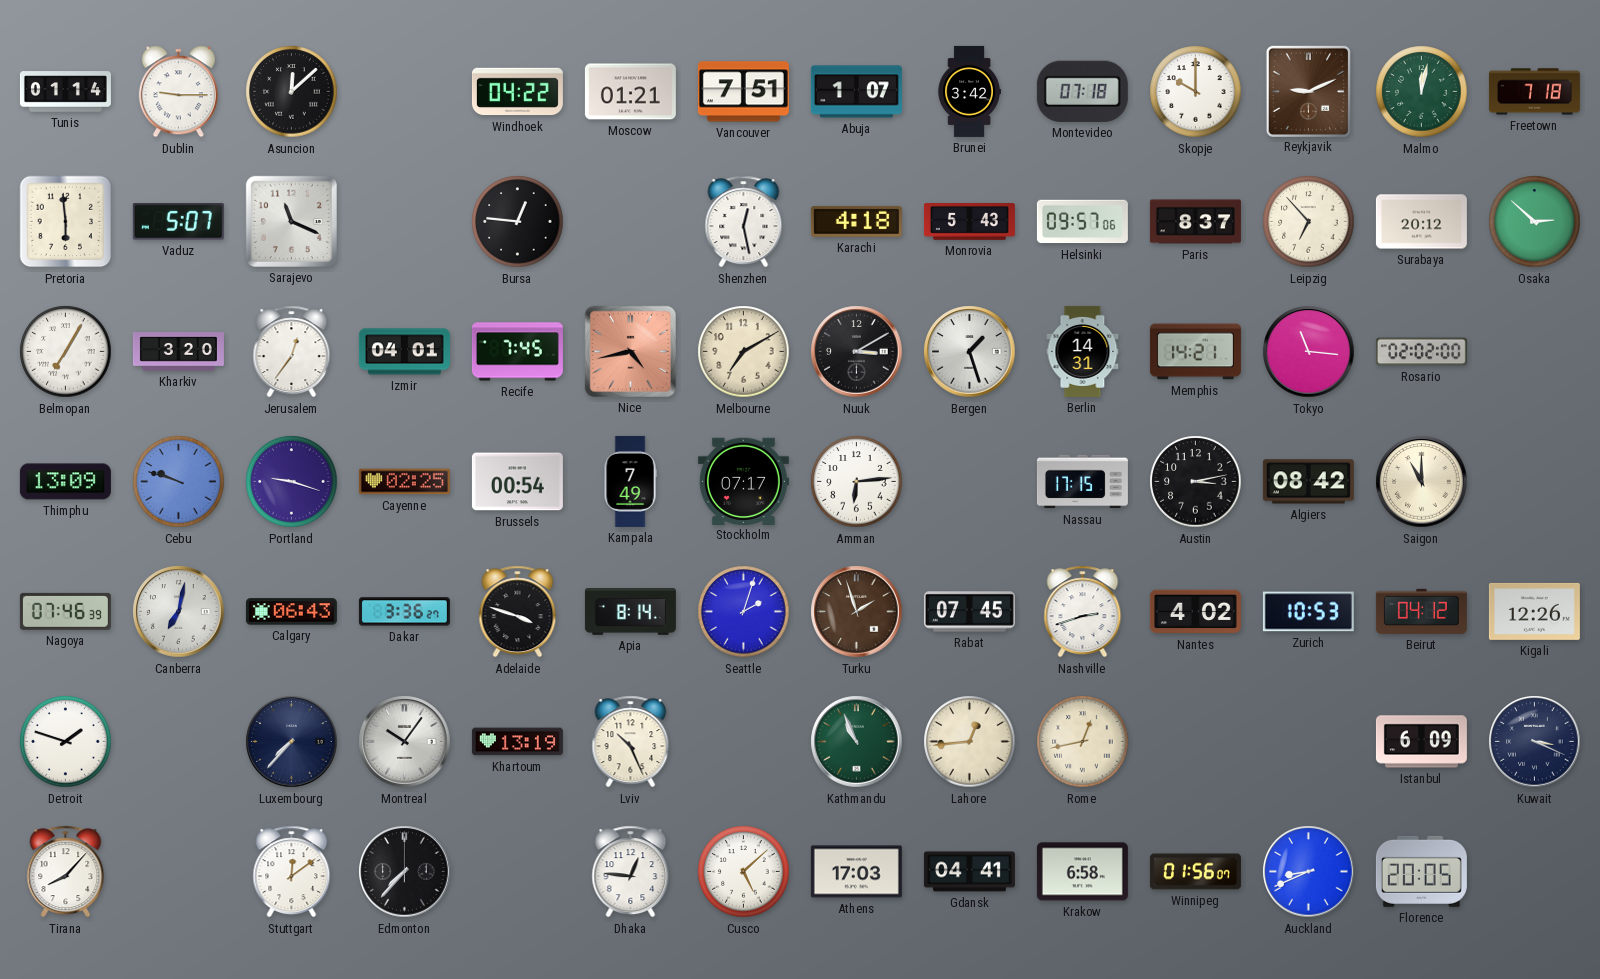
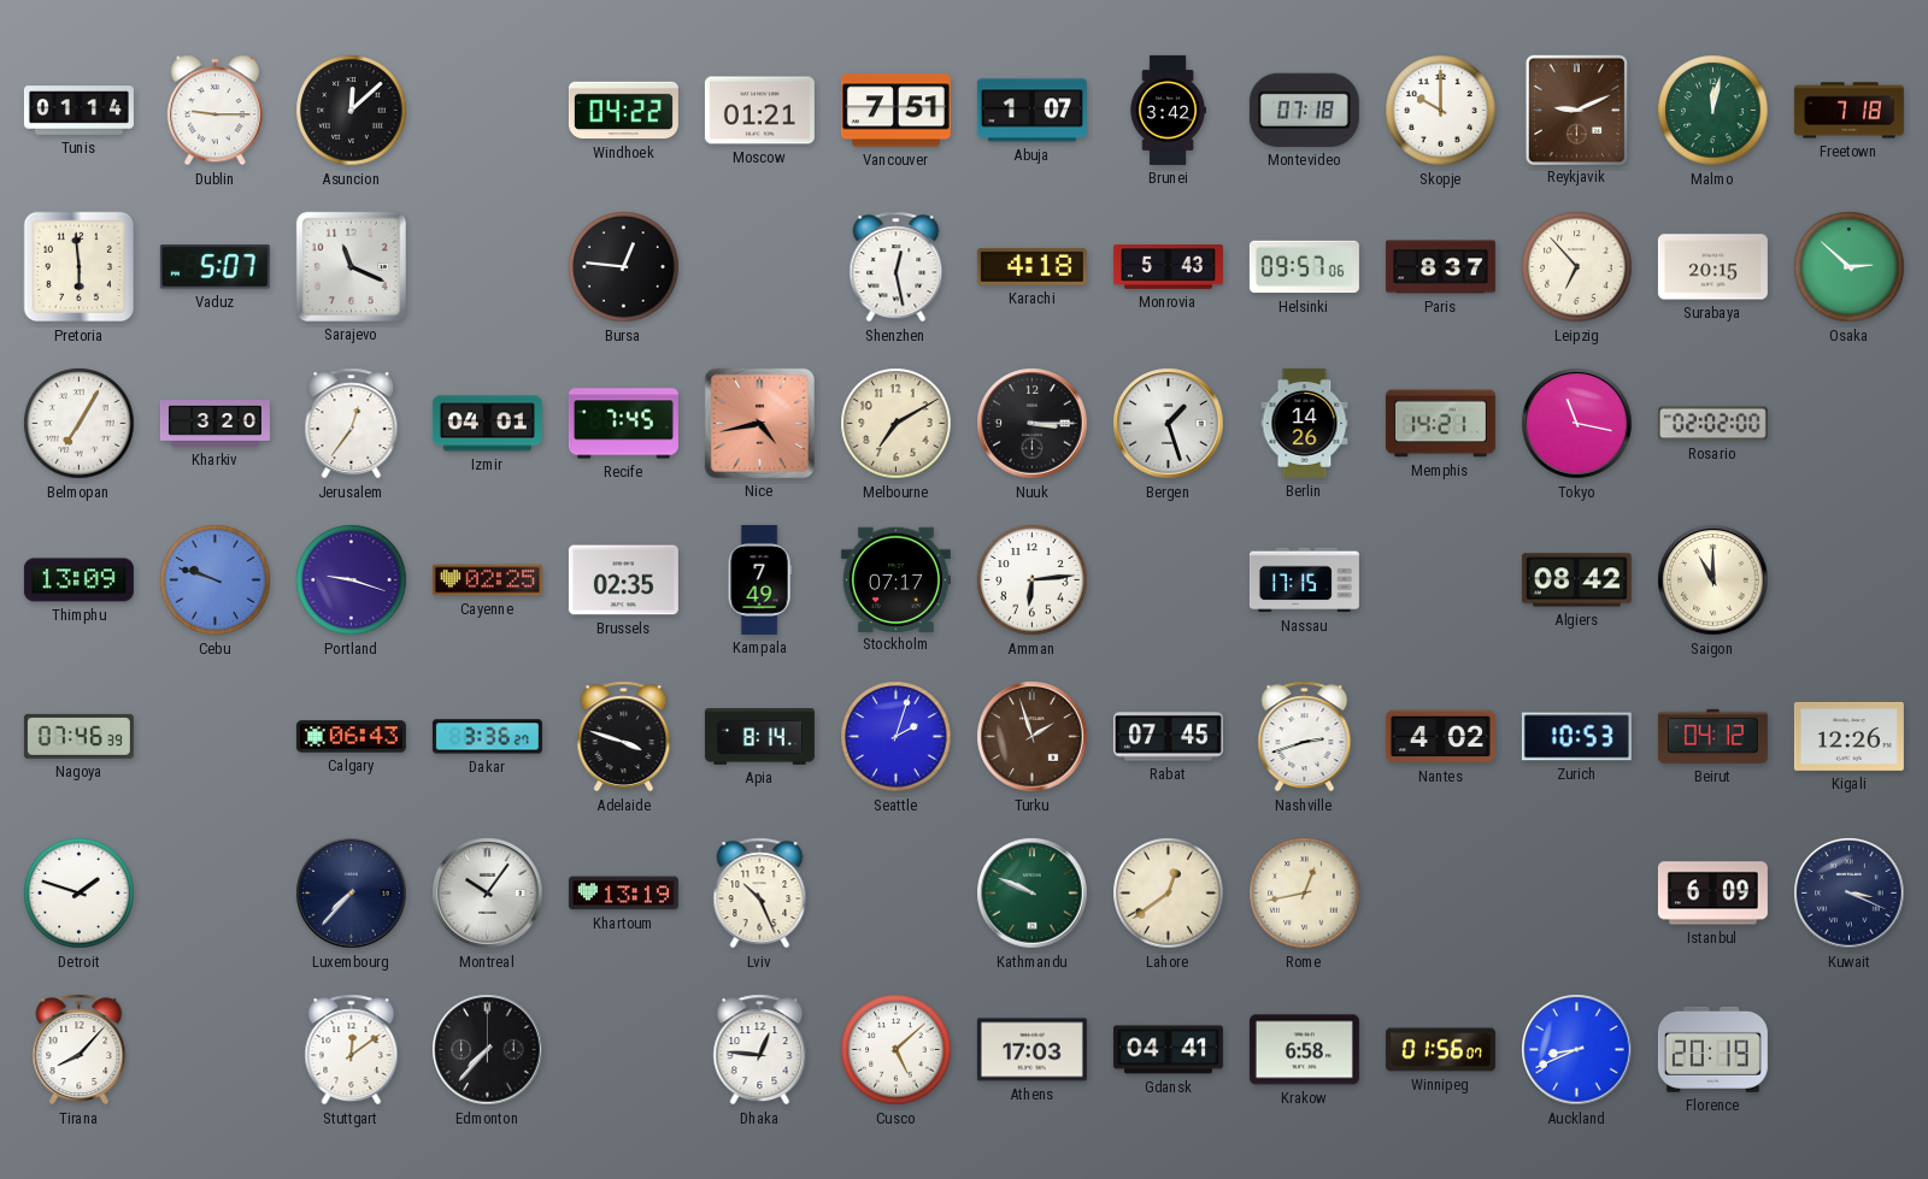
Surabaya: 20:12 -> 20:15 (1712, 267)
Nuuk: 3:10 -> 3:15 (1033, 424)
Berlin: 14:31 -> 14:26 (1305, 423)
Tokyo: 11:16 -> 11:17 (1577, 424)
Brussels: 00:54 -> 02:35 (623, 580)
Austin: 3:13 -> none (1196, 482)
Canberra: 7:02 -> none (179, 612)
Kathmandu: 10:56 -> 9:49 (1033, 894)
Lahore: 12:44 -> 12:39 (1169, 894)
Florence: 20:05 -> 20:19 (1712, 1049)
